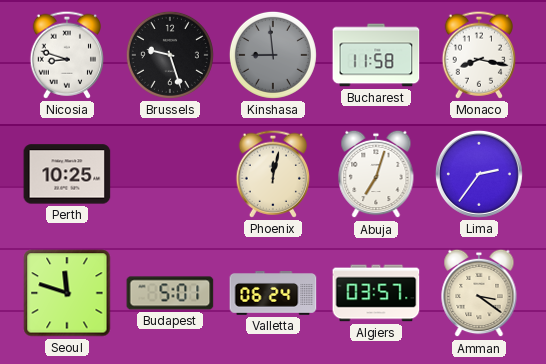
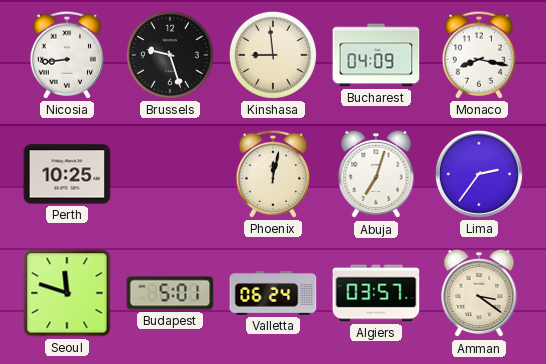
Nicosia: 8:48 -> 8:44 (66, 55)
Kinshasa dial: grey -> cream (273, 55)
Bucharest: 11:58 -> 04:09 (376, 55)
